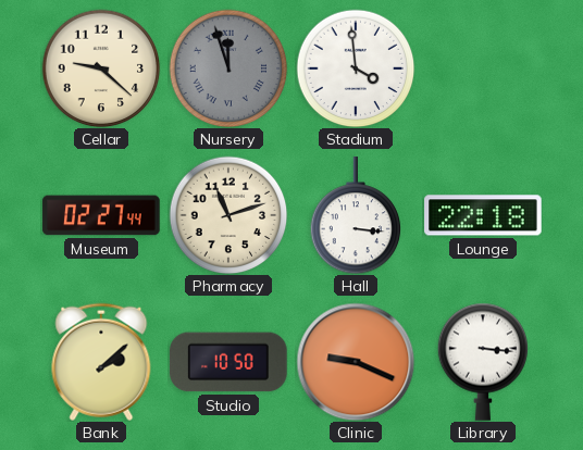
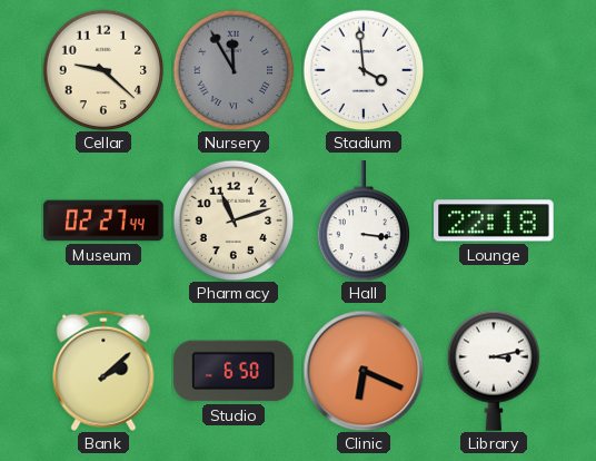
Nursery: 11:57 -> 11:55 (234, 70)
Studio: 10:50 -> 6:50 (234, 371)
Clinic: 9:19 -> 6:19 (364, 371)
Library: 3:16 -> 3:13 (494, 371)
